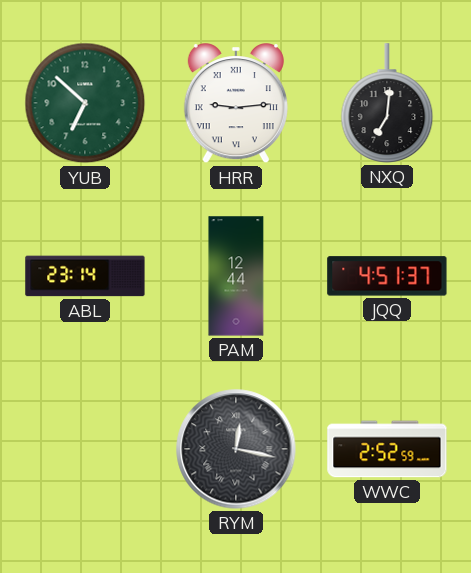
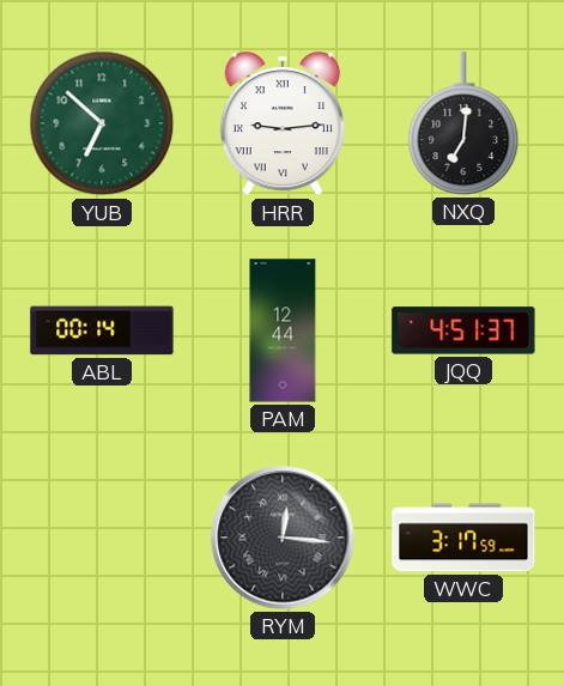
ABL: 23:14 -> 00:14 (102, 330)
RYM: 12:17 -> 12:16 (283, 538)
WWC: 2:52 -> 3:17 (463, 538)
